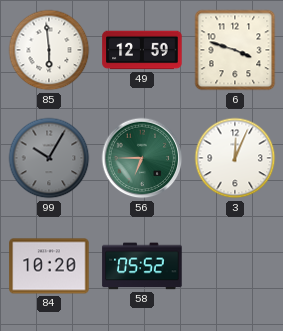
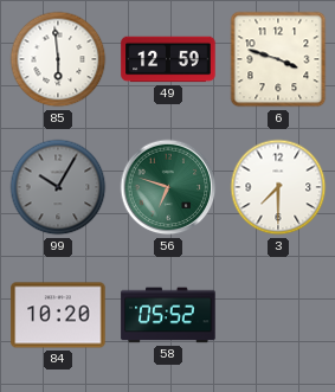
56: 6:45 -> 6:48 (168, 187)
3: 12:04 -> 7:30 (278, 187)
